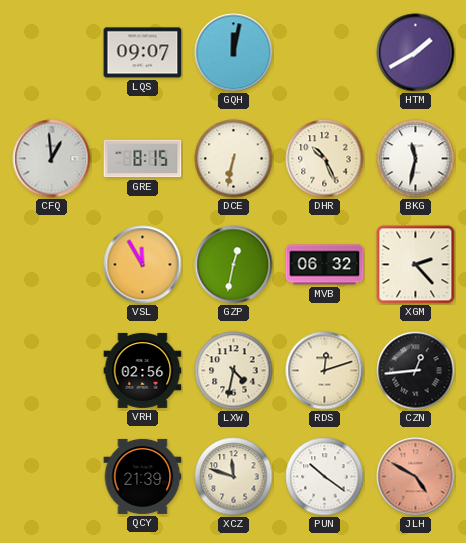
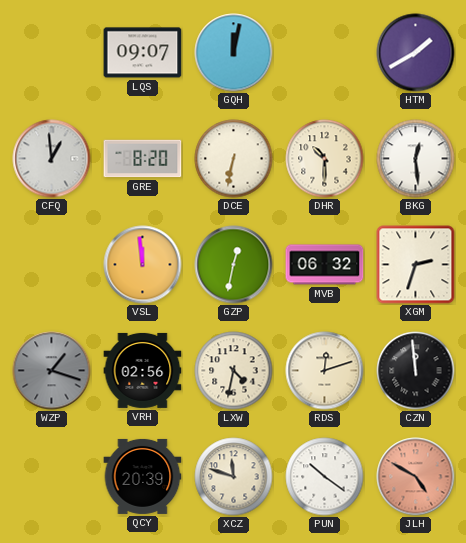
GRE: 8:15 -> 8:20 (143, 159)
DHR: 10:26 -> 10:30 (325, 159)
BKG: 11:32 -> 12:29 (416, 159)
VSL: 11:55 -> 11:59 (143, 265)
XGM: 2:23 -> 2:33 (416, 265)
WZP: none -> 1:18 (52, 371)
CZN: 12:44 -> 11:59 (416, 371)
QCY: 21:39 -> 20:39 (143, 476)
